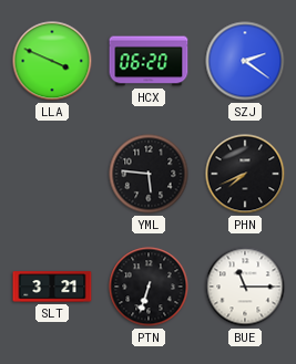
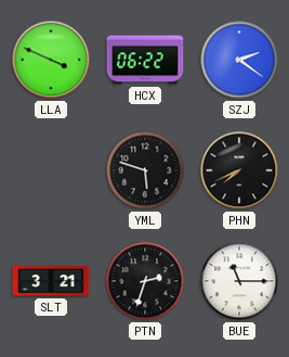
HCX: 06:20 -> 06:22 (145, 60)
YML: 5:46 -> 5:48 (145, 170)
PTN: 6:33 -> 2:33 (145, 281)
